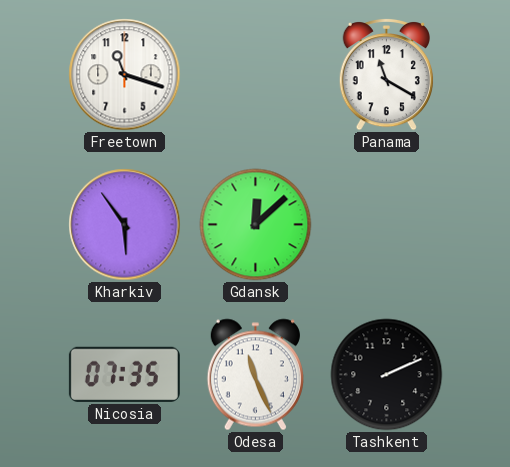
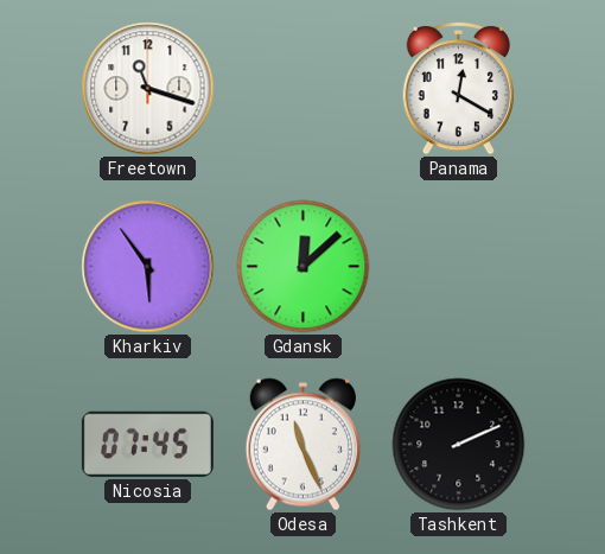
Panama: 11:20 -> 12:20 (458, 88)
Nicosia: 07:35 -> 07:45 (147, 444)
